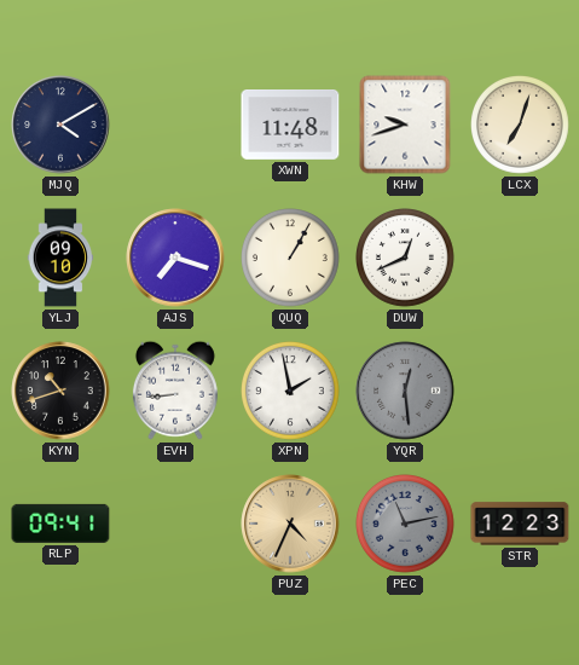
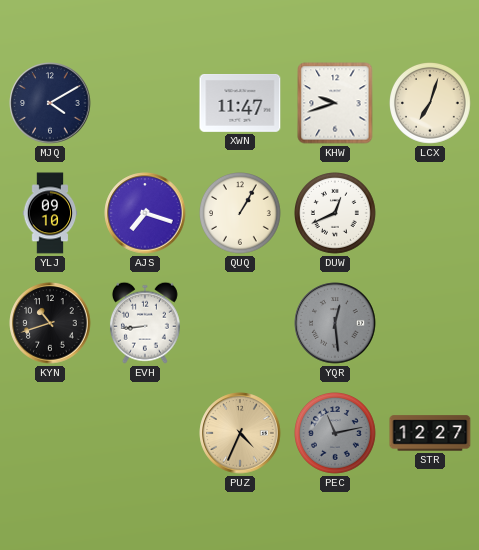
XWN: 11:48 -> 11:47 (240, 104)
XPN: 1:58 -> none (291, 392)
RLP: 09:41 -> none (60, 524)
STR: 12:23 -> 12:27 (430, 433)
